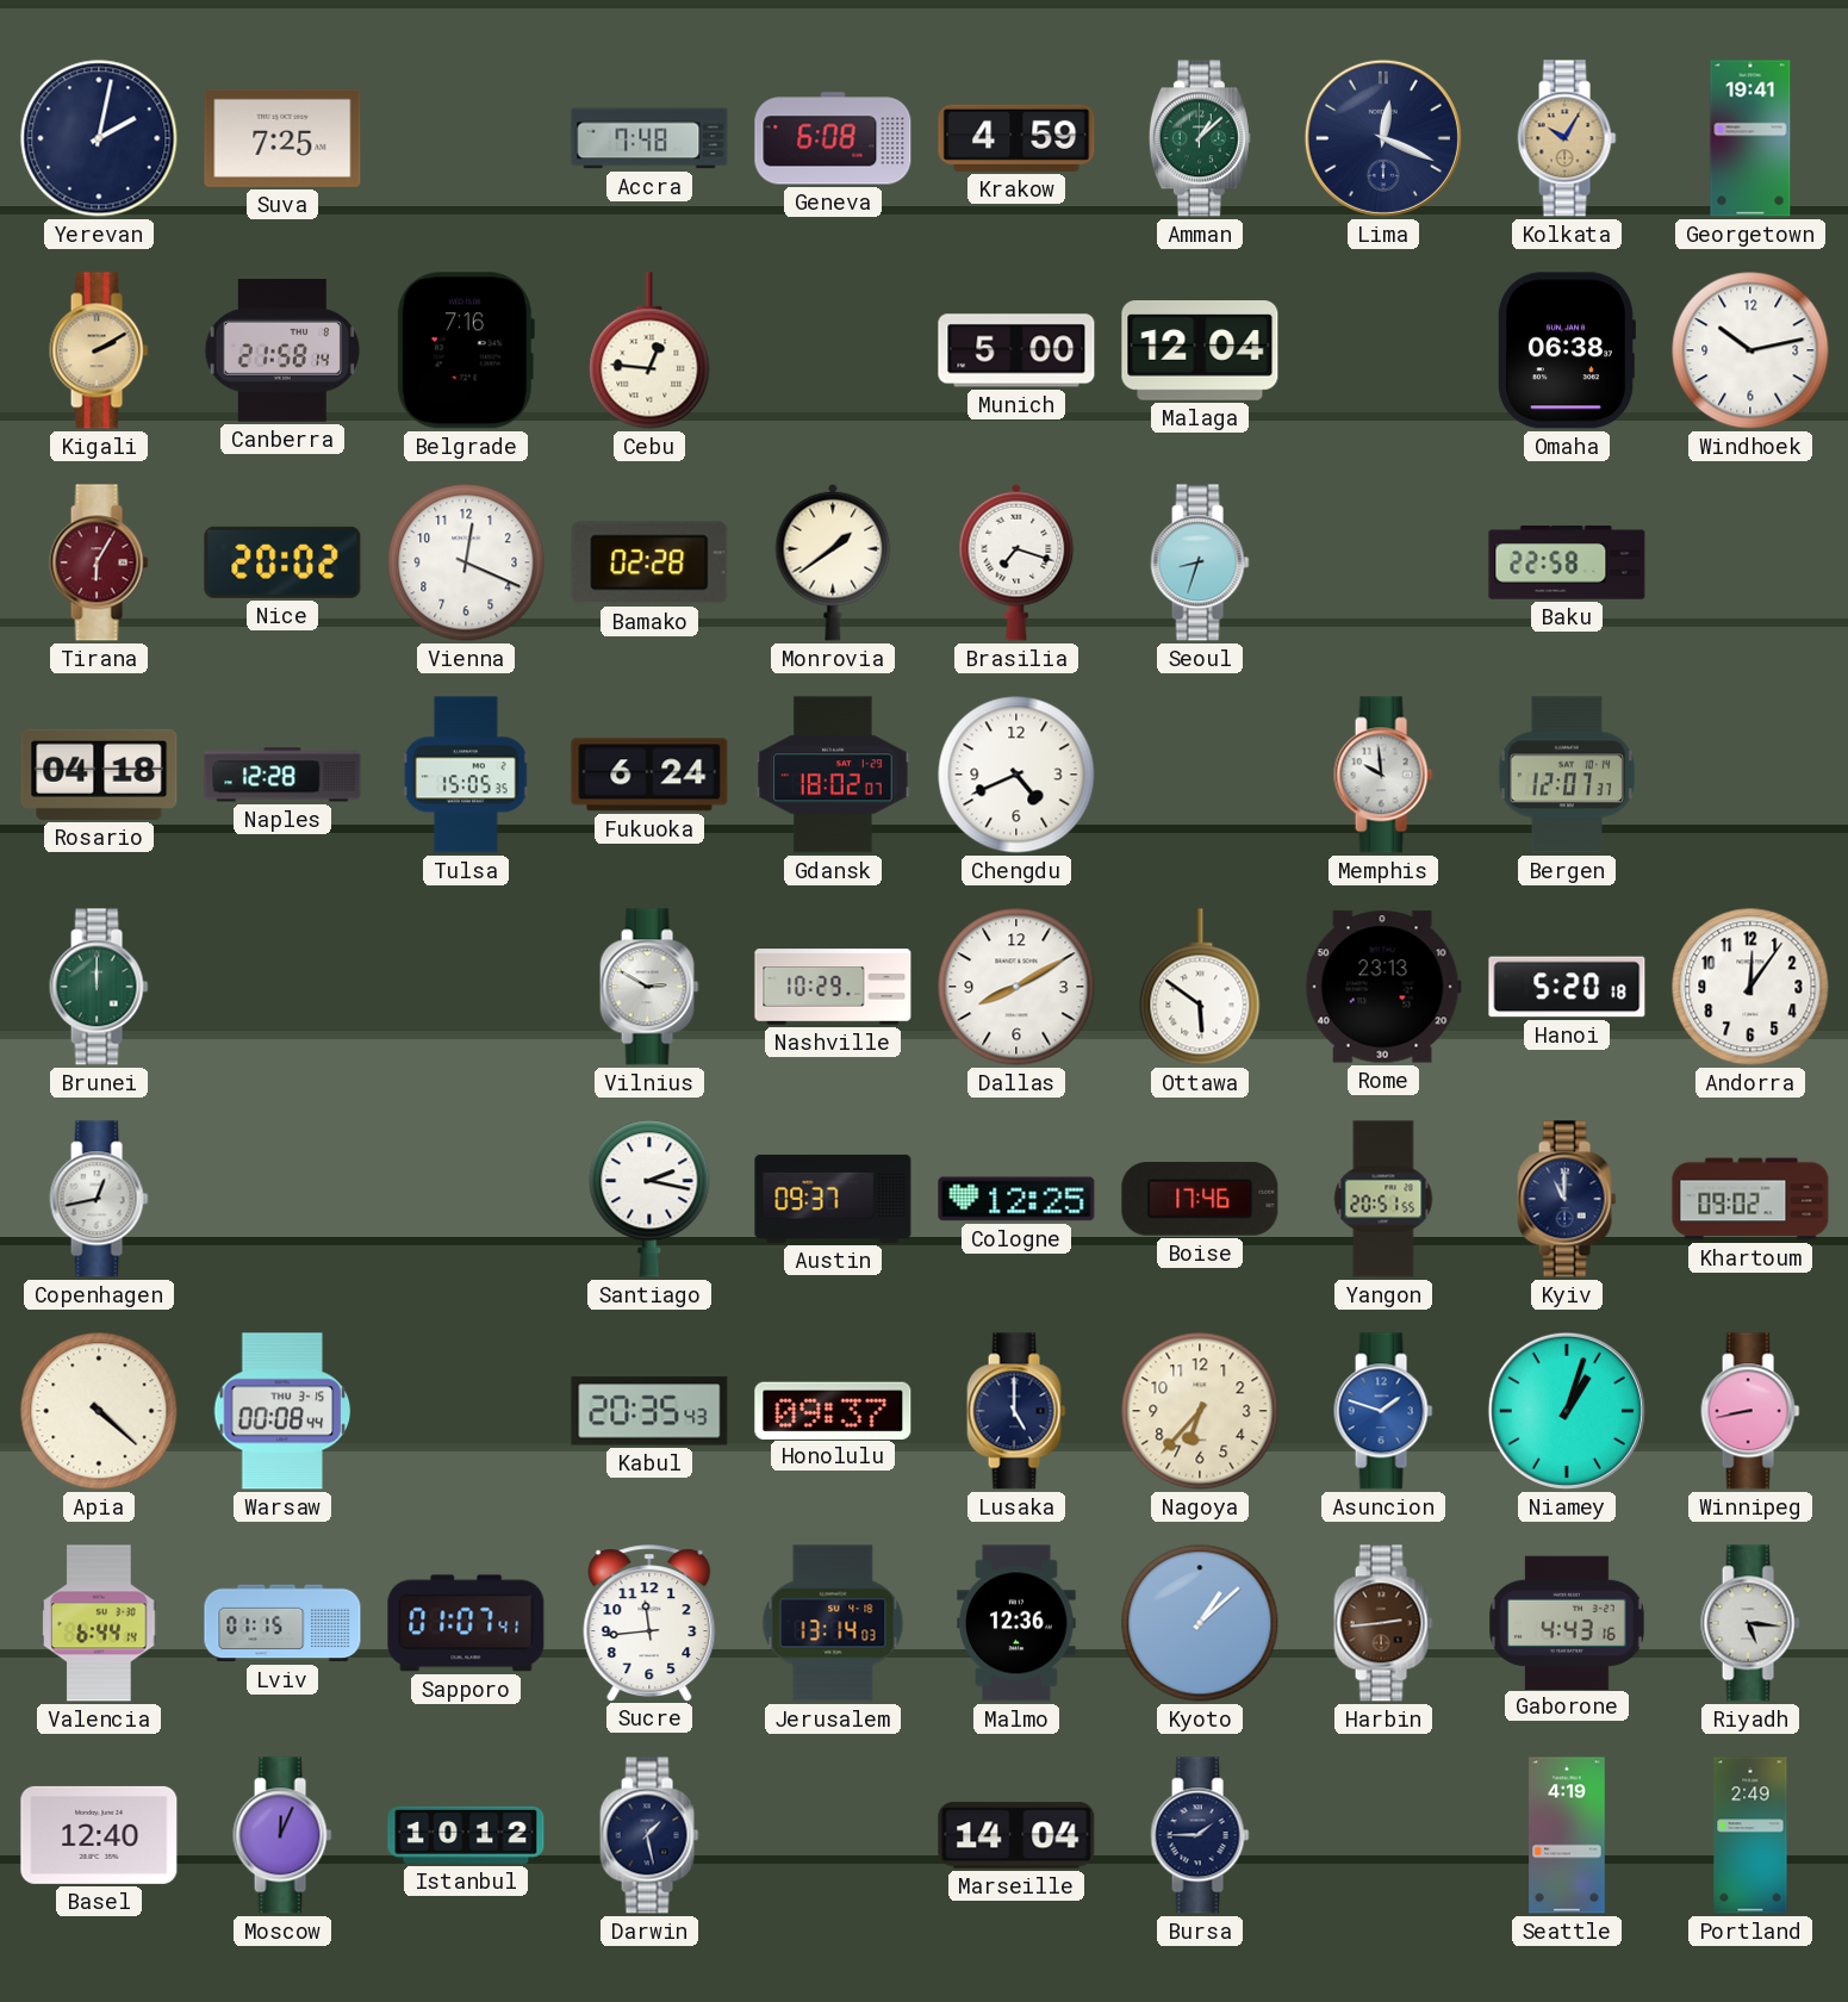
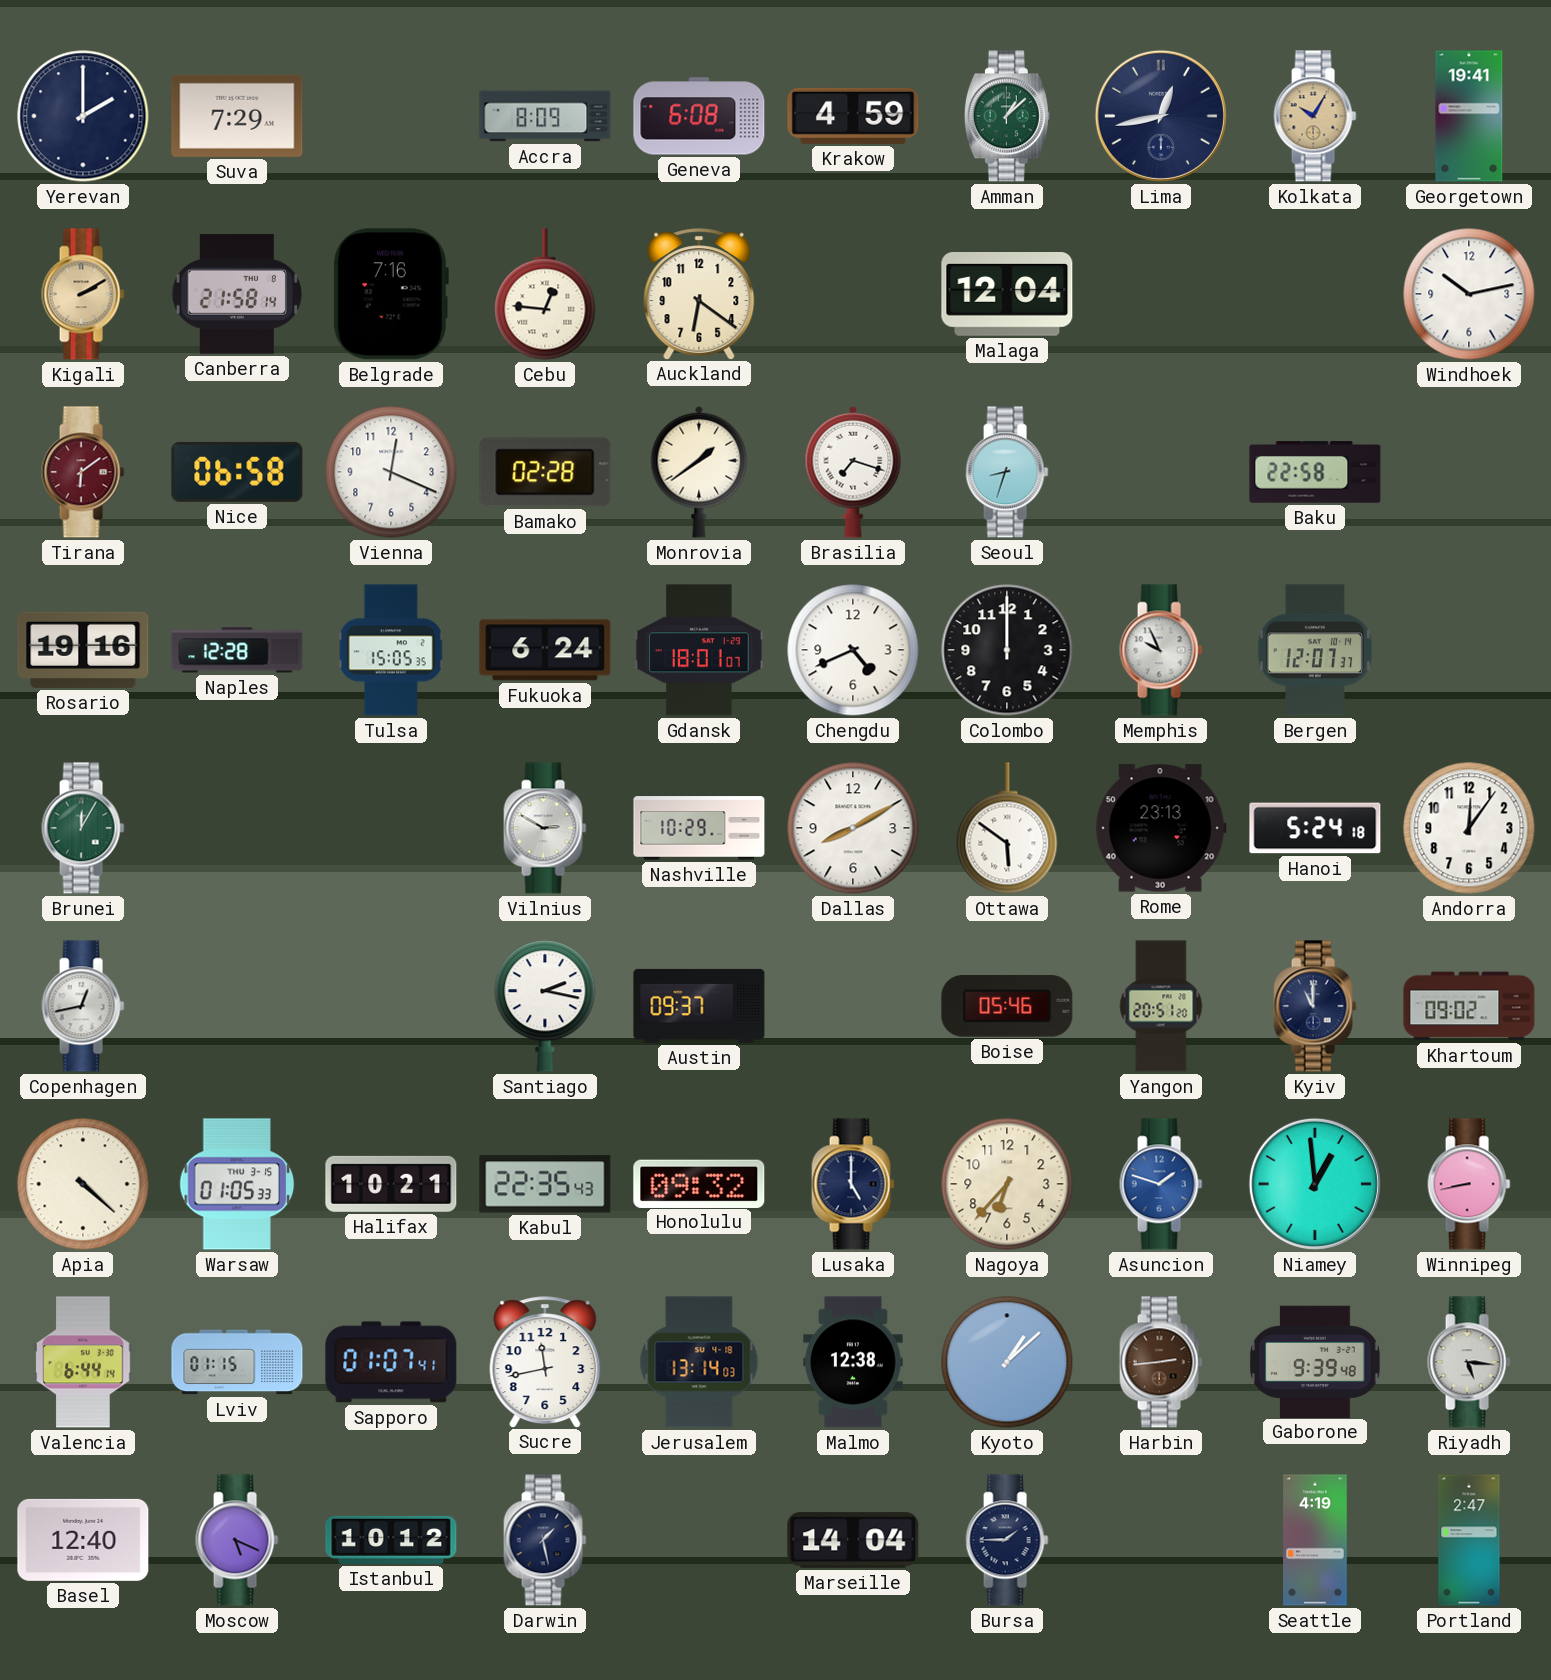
Yerevan: 2:02 -> 2:00 (83, 116)
Suva: 7:25 -> 7:29 (237, 116)
Accra: 7:48 -> 8:09 (545, 116)
Lima: 12:19 -> 12:43 (1161, 116)
Auckland: none -> 6:21 (699, 294)
Munich: 5:00 -> none (1016, 350)
Omaha: 06:38 -> none (1566, 350)
Tirana: 6:05 -> 6:09 (83, 472)
Nice: 20:02 -> 06:58 (237, 472)
Rosario: 04:18 -> 19:16 (83, 650)
Gdansk: 18:02 -> 18:01 (699, 650)
Colombo: none -> 12:00 (1007, 650)
Memphis: 9:59 -> 9:56 (1161, 650)
Brunei: 12:00 -> 12:05 (83, 828)
Hanoi: 5:20 -> 5:24 (1315, 828)
Cologne: 12:25 -> none (1016, 1199)
Boise: 17:46 -> 05:46 (1007, 1006)
Yangon: 20:51:55 -> 20:51:20 (1161, 1006)
Warsaw: 00:08 -> 01:05 (237, 1184)
Halifax: none -> 10:21 (391, 1184)
Kabul: 20:35 -> 22:35 (545, 1184)
Honolulu: 09:37 -> 09:32 (699, 1183)
Niamey: 1:03 -> 12:59 (1315, 1184)
Sucre: 11:44 -> 11:43 (545, 1362)
Malmo: 12:36 -> 12:38 (853, 1362)
Gaborone: 4:43 -> 9:39 (1316, 1361)
Moscow: 12:04 -> 5:19 (237, 1540)
Portland: 2:49 -> 2:47 (1469, 1540)
